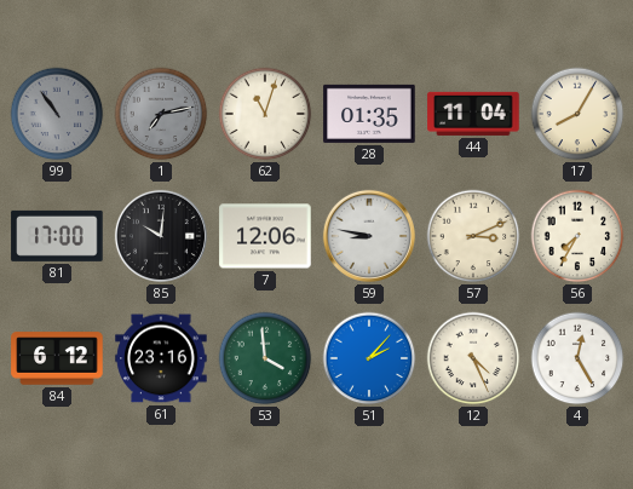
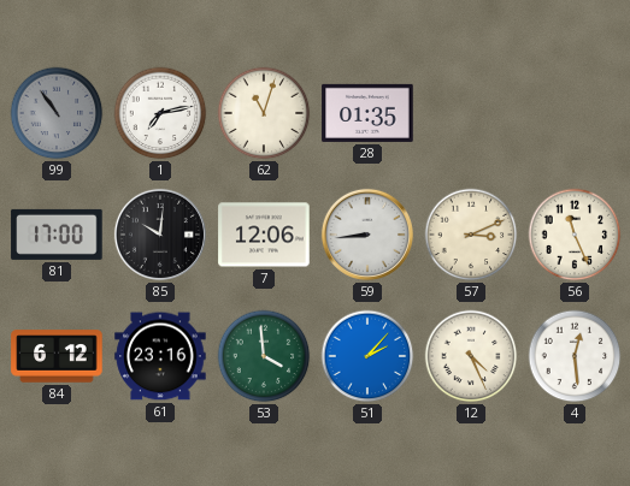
1 dial: grey -> white (160, 113)
44: 11:04 -> none (473, 114)
17: 8:05 -> none (577, 114)
59: 8:47 -> 8:44 (367, 235)
56: 7:35 -> 11:26 (575, 235)
4: 12:25 -> 12:29 (575, 356)
